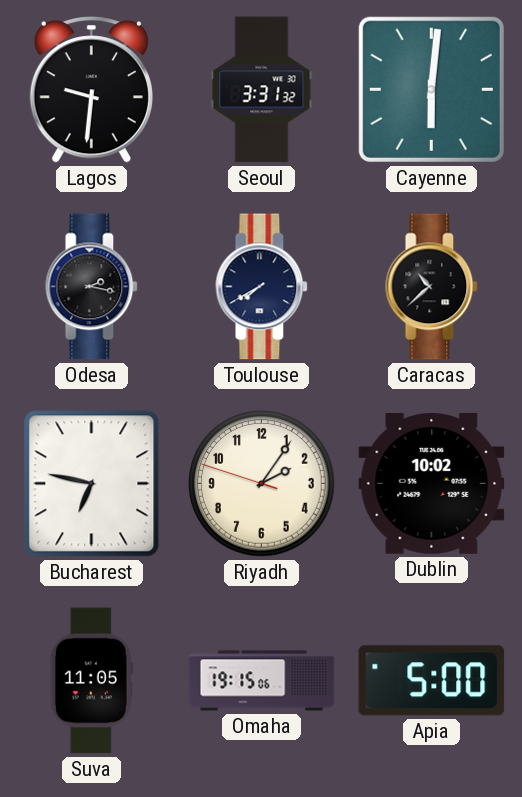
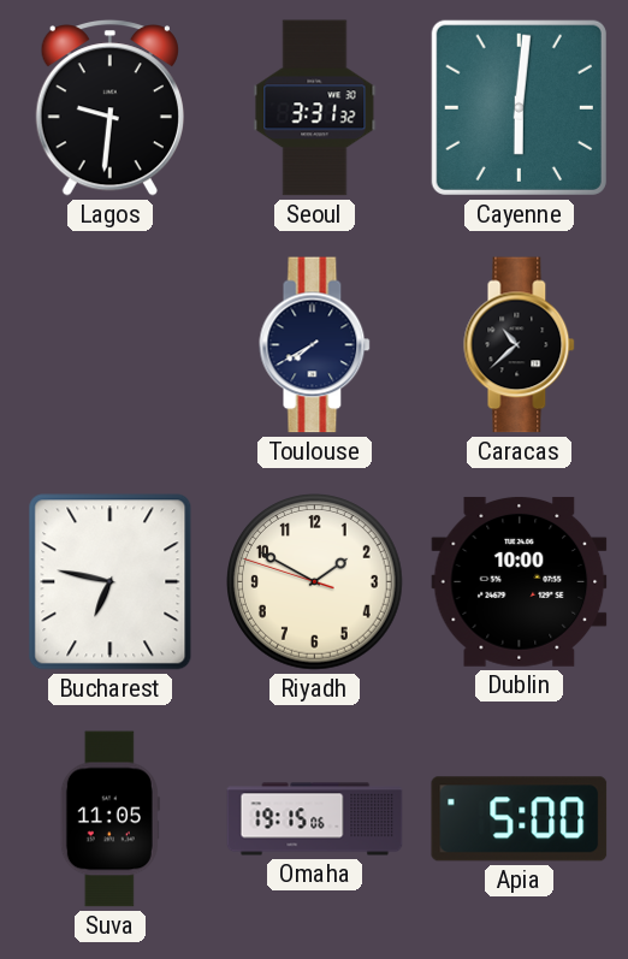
Odesa: 2:17 -> none (92, 287)
Riyadh: 2:05 -> 1:49 (315, 582)
Dublin: 10:02 -> 10:00 (520, 581)
